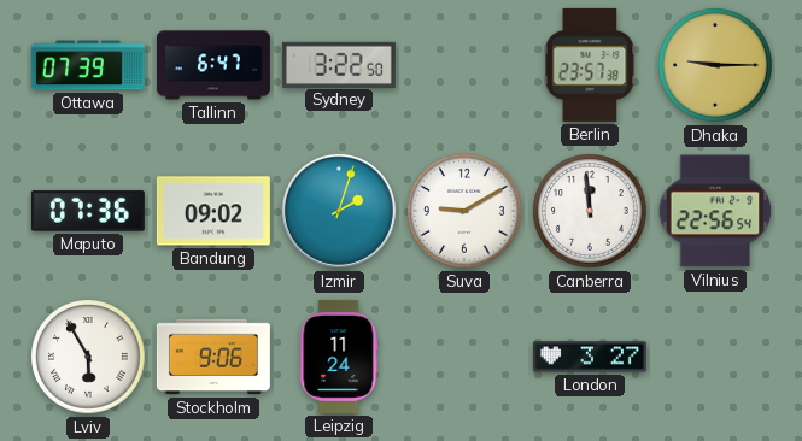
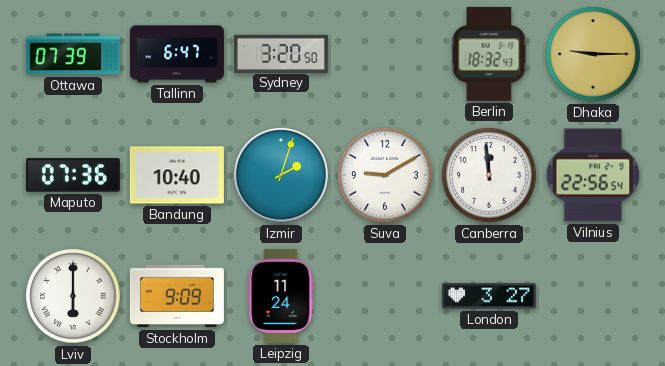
Sydney: 3:22 -> 3:20 (281, 53)
Berlin: 23:57 -> 18:32 (489, 54)
Bandung: 09:02 -> 10:40 (177, 175)
Lviv: 5:55 -> 6:00 (74, 297)
Stockholm: 9:06 -> 9:09 (177, 296)
